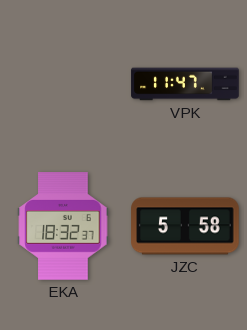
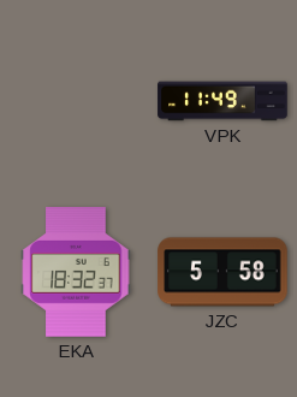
VPK: 11:47 -> 11:49 (222, 101)
